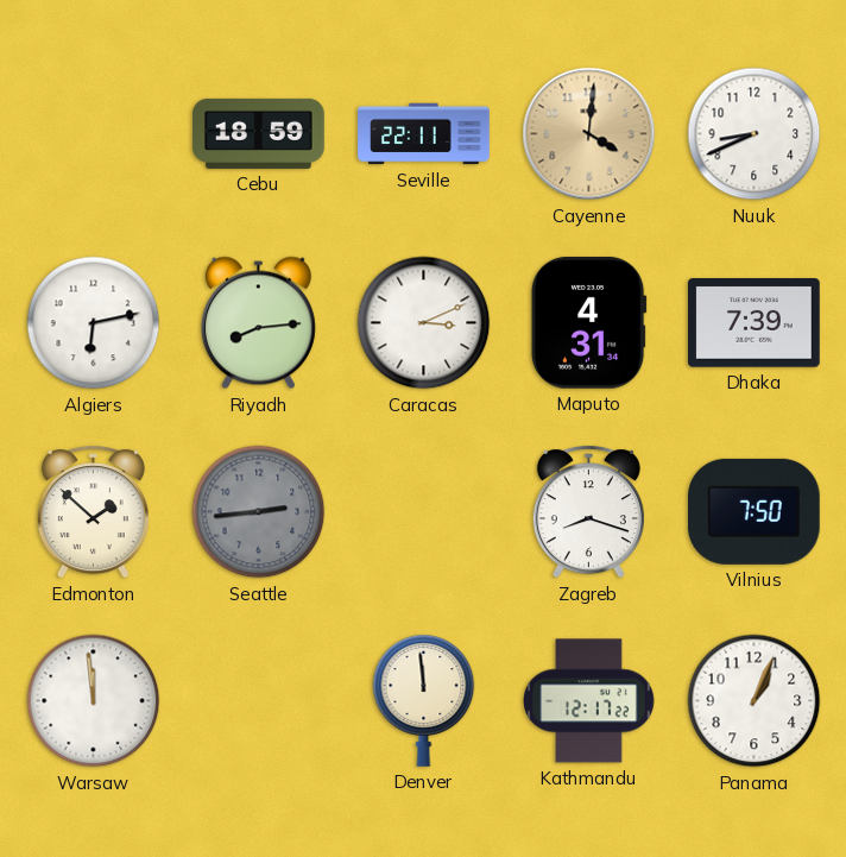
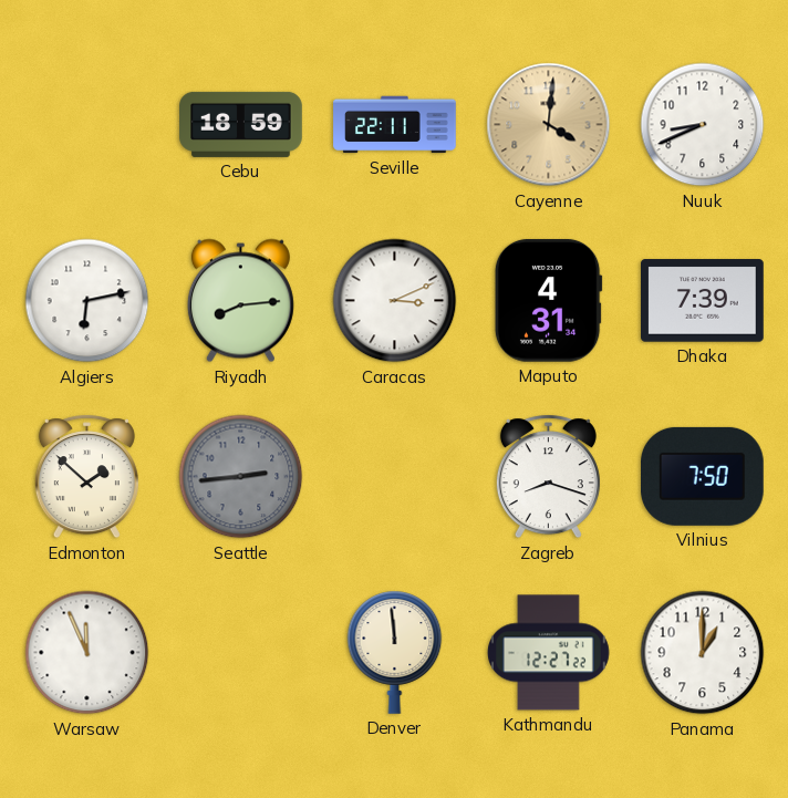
Warsaw: 11:59 -> 11:56 (87, 653)
Kathmandu: 12:17 -> 12:27 (549, 653)
Panama: 1:04 -> 1:00 (703, 653)
